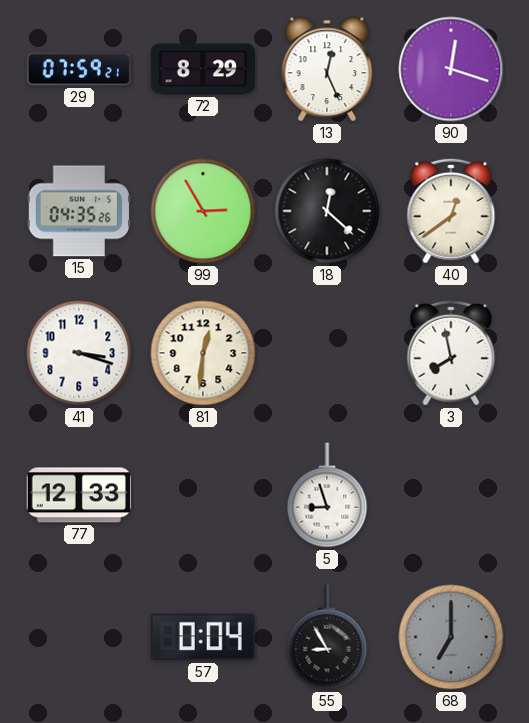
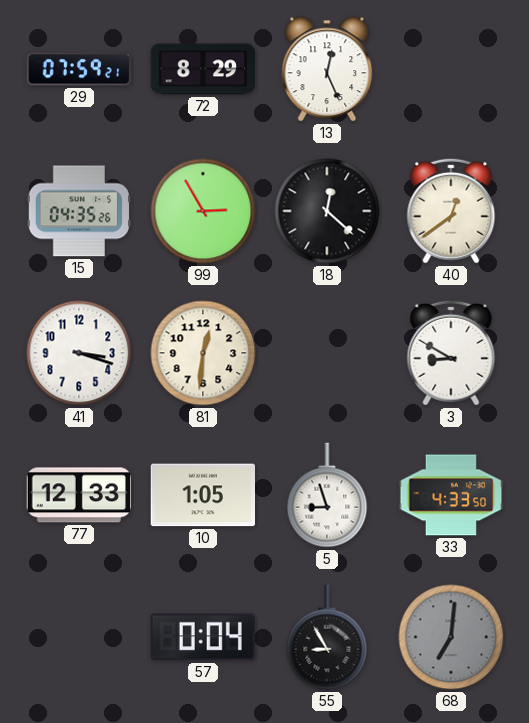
90: 12:18 -> none (451, 69)
3: 7:58 -> 8:50 (451, 353)
10: none -> 1:05 (202, 495)
33: none -> 4:33 (451, 495)
68: 7:00 -> 7:01 (451, 637)
